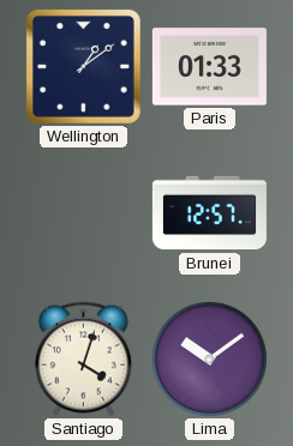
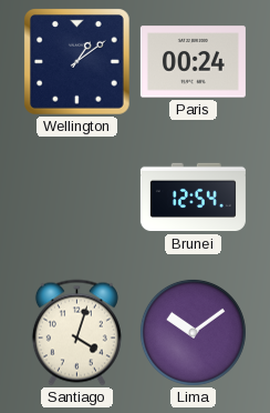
Paris: 01:33 -> 00:24 (193, 62)
Brunei: 12:57 -> 12:54 (193, 198)
